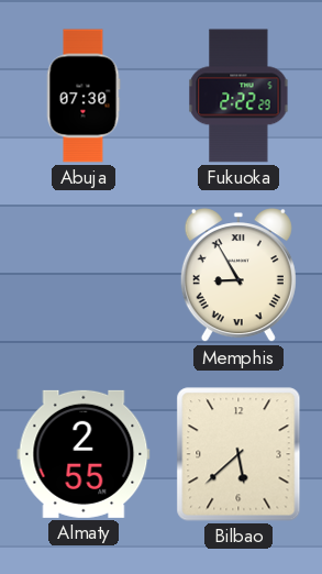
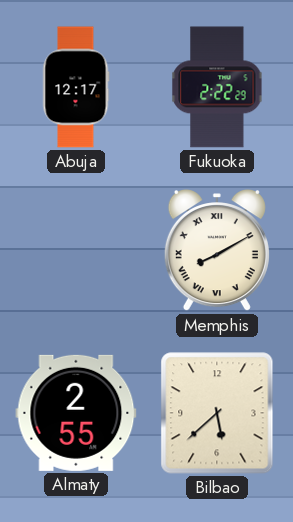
Abuja: 07:30 -> 12:17 (76, 87)
Memphis: 8:55 -> 8:10 (217, 251)
